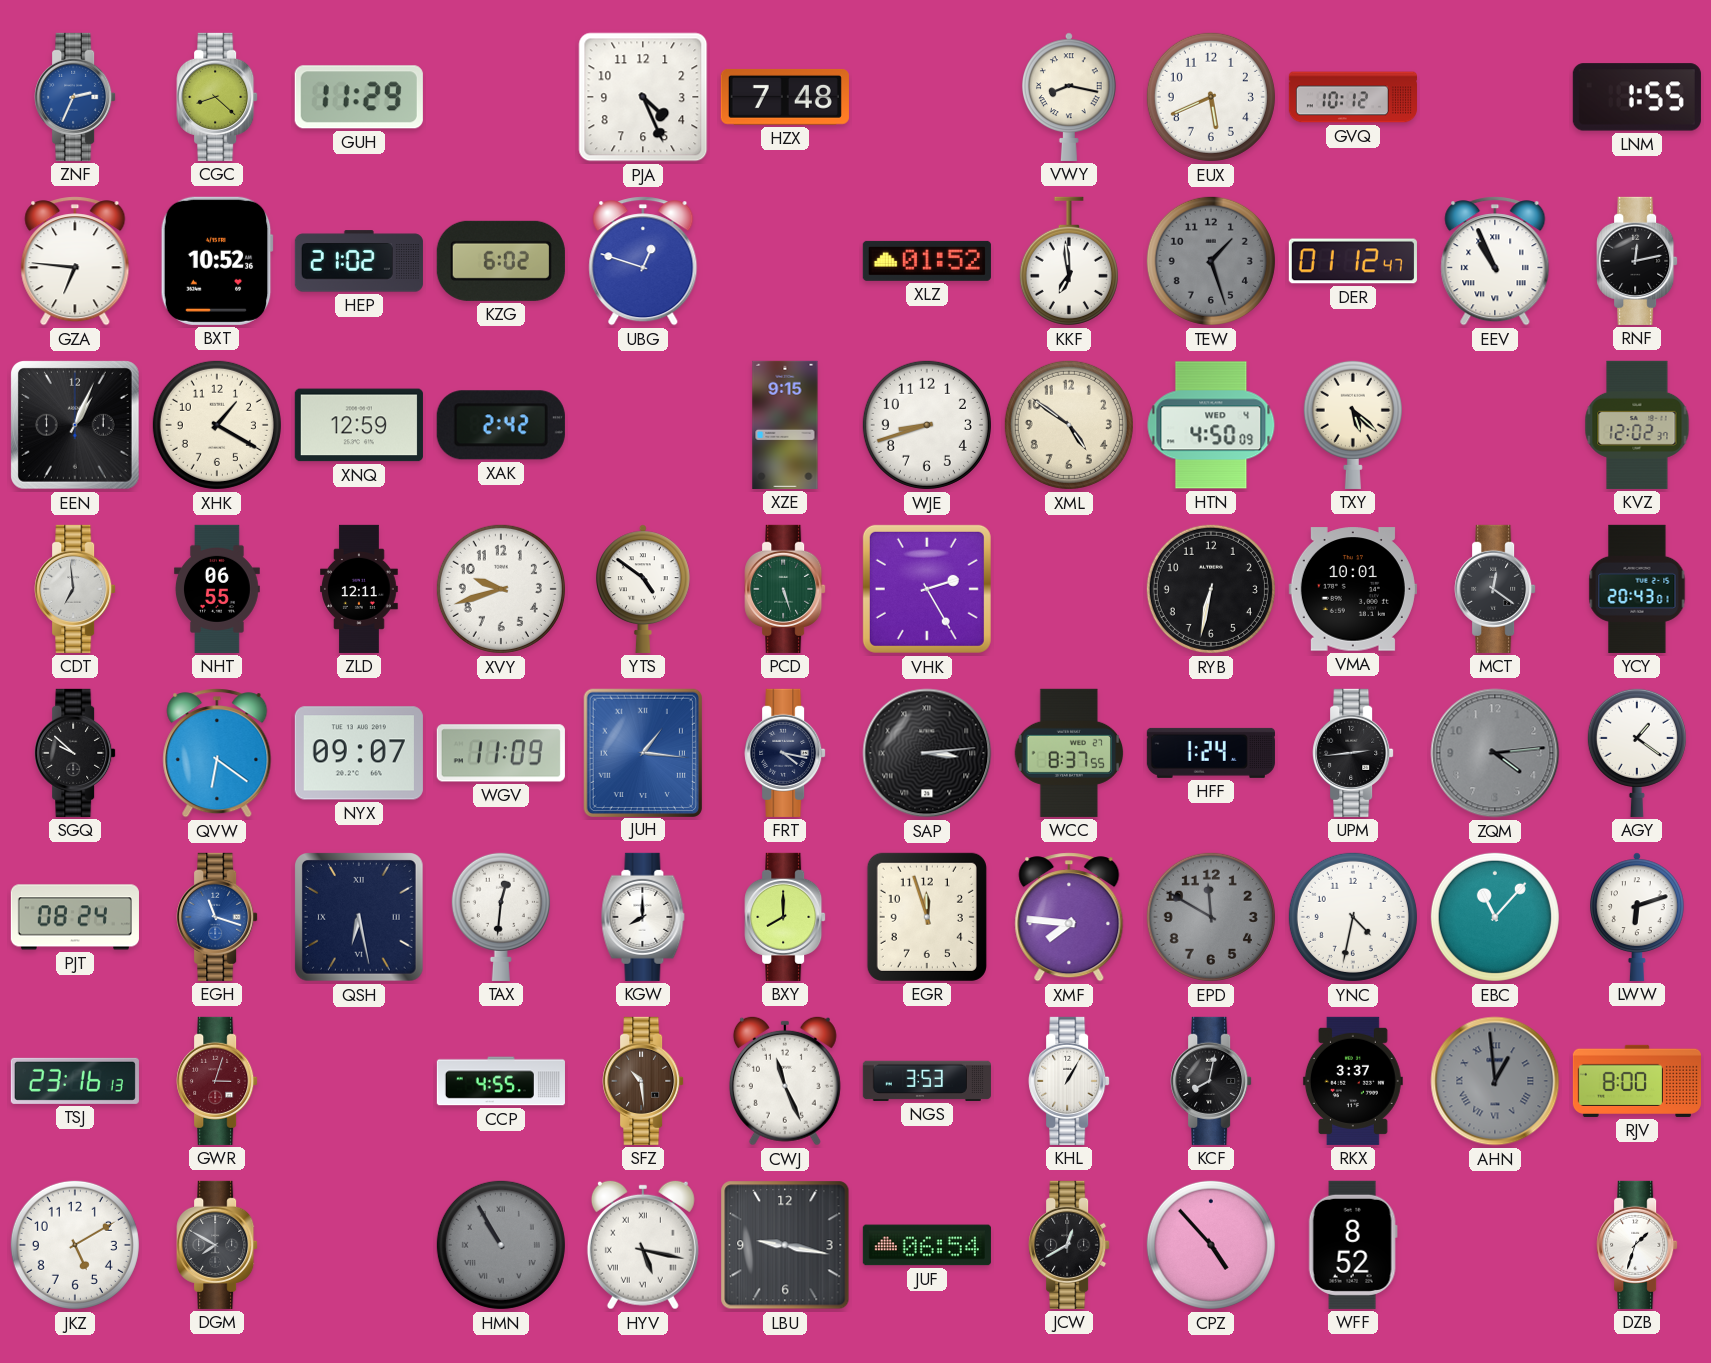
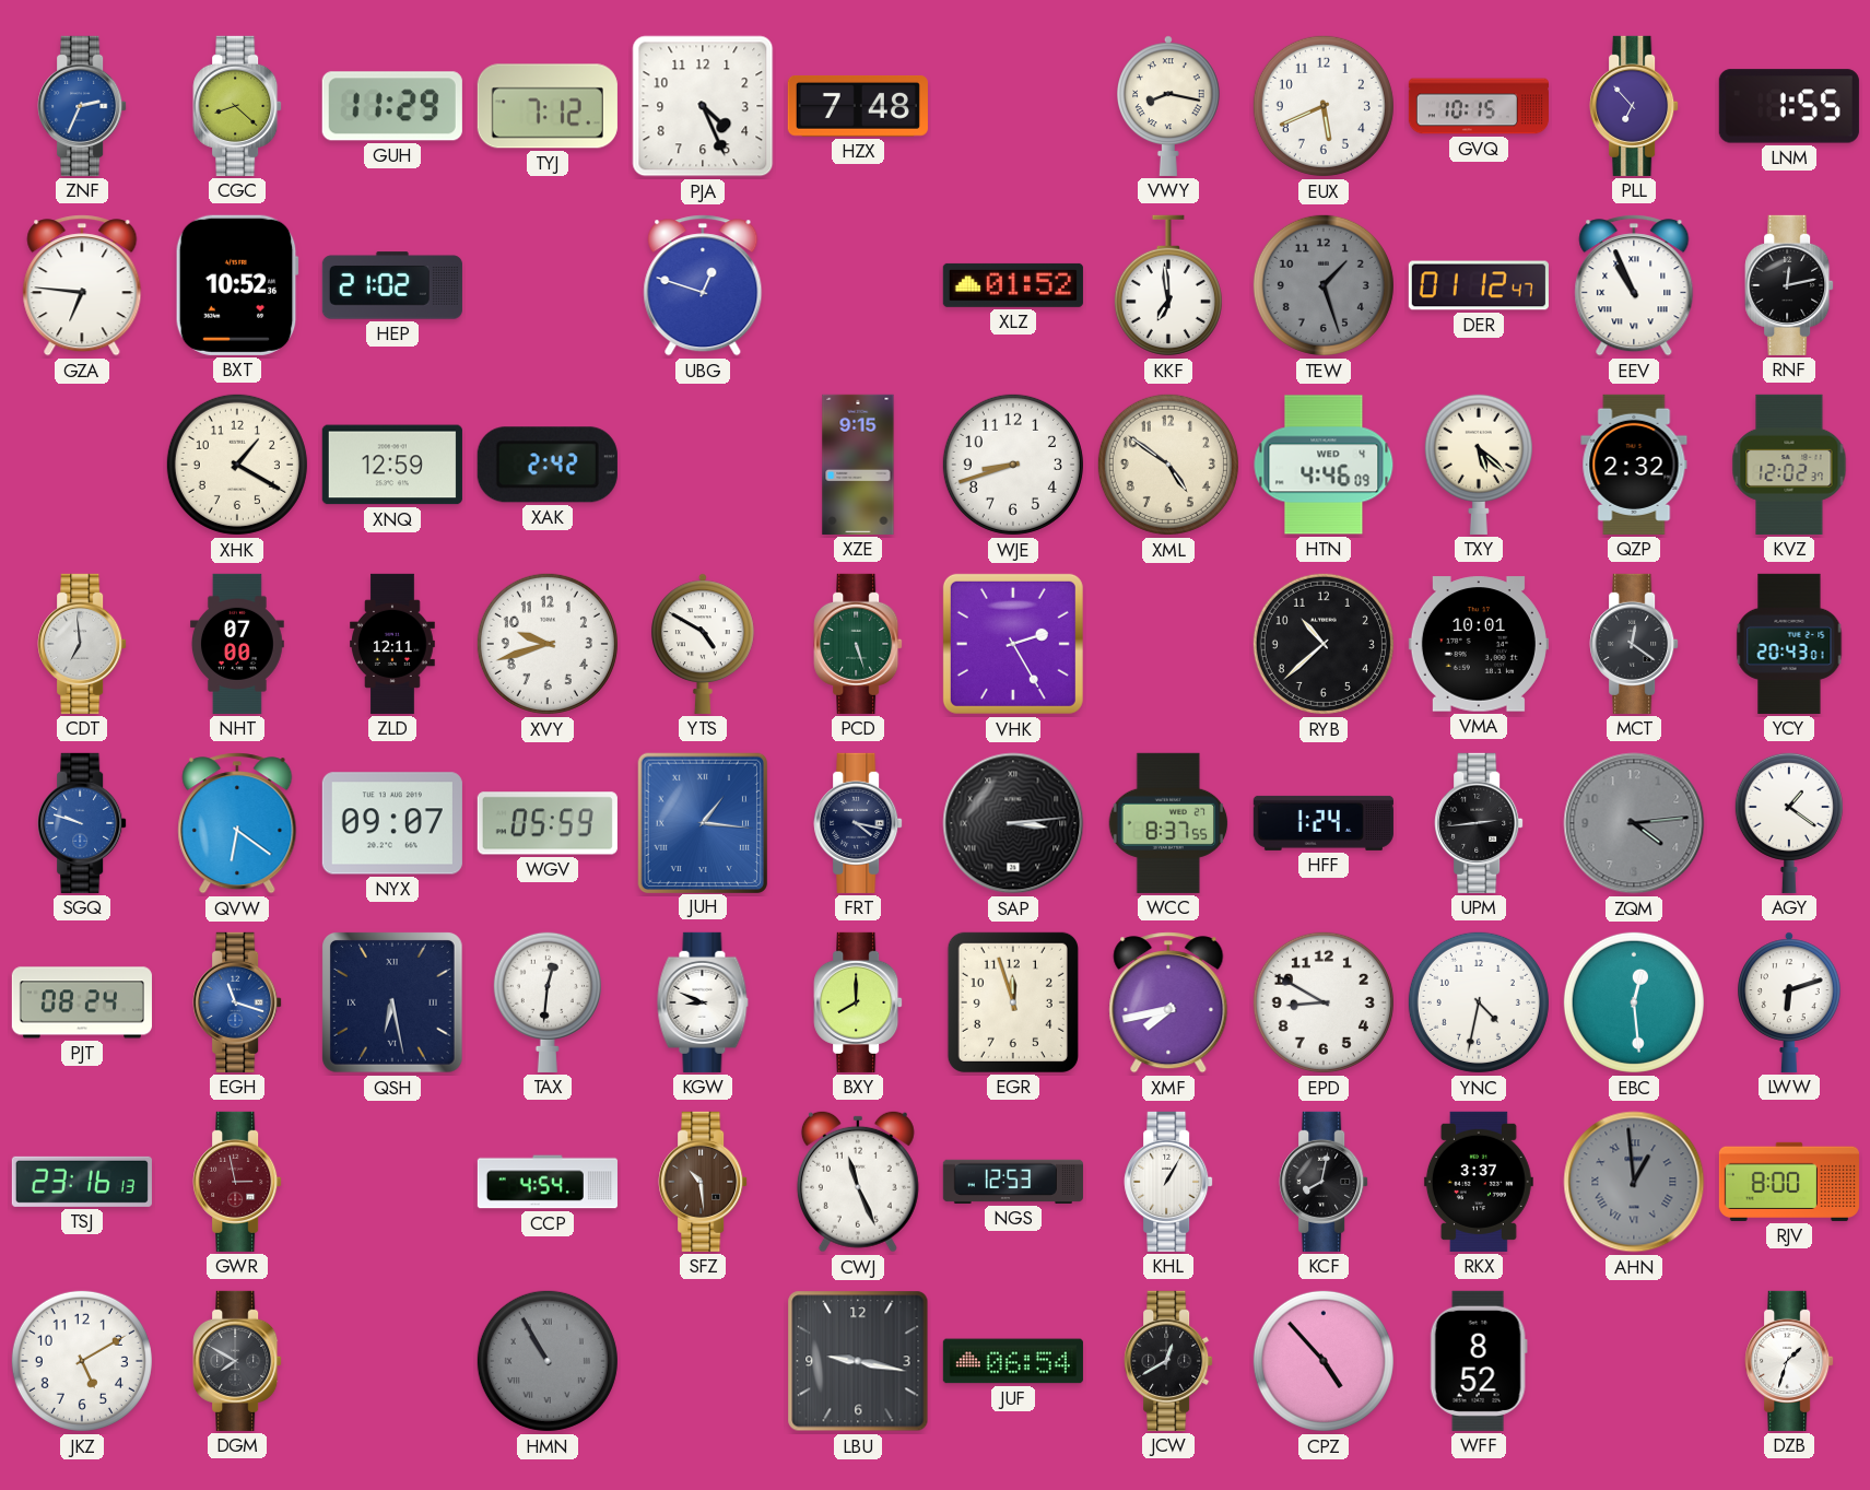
TYJ: none -> 7:12 (548, 106)
GVQ: 10:12 -> 10:15 (1478, 106)
PLL: none -> 6:53 (1634, 106)
KZG: 6:02 -> none (501, 261)
EEN: 1:04 -> none (76, 426)
HTN: 4:50 -> 4:46 (1324, 465)
QZP: none -> 2:32 (1634, 465)
NHT: 06:55 -> 07:00 (237, 644)
YTS: 4:51 -> 4:50 (704, 644)
RYB: 6:32 -> 10:38 (1324, 644)
SGQ: 9:52 -> 9:48 (82, 823)
SGQ dial: black -> blue (82, 823)
WGV: 11:09 -> 05:59 (548, 823)
KGW: 8:00 -> 8:49 (703, 1002)
XMF: 7:46 -> 7:43 (1168, 1002)
EPD: 11:50 -> 8:50 (1324, 1002)
EPD dial: grey -> white (1324, 1002)
EBC: 11:07 -> 12:29 (1634, 1002)
GWR: 3:03 -> 2:58 (237, 1182)
CCP: 4:55 -> 4:54 (548, 1182)
NGS: 3:53 -> 12:53 (1013, 1182)
HYV: 5:17 -> none (643, 1245)
